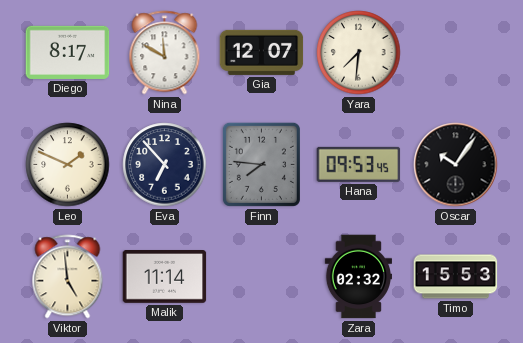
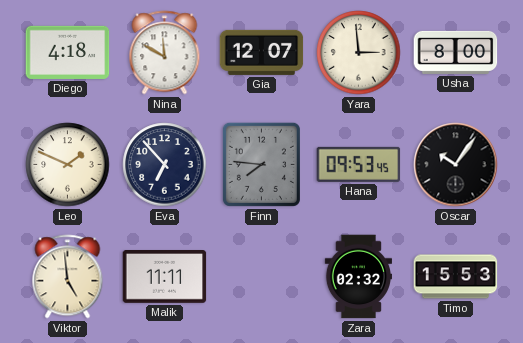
Diego: 8:17 -> 4:18 (68, 52)
Yara: 7:31 -> 2:59 (359, 53)
Usha: none -> 8:00 (456, 52)
Malik: 11:14 -> 11:11 (165, 277)
